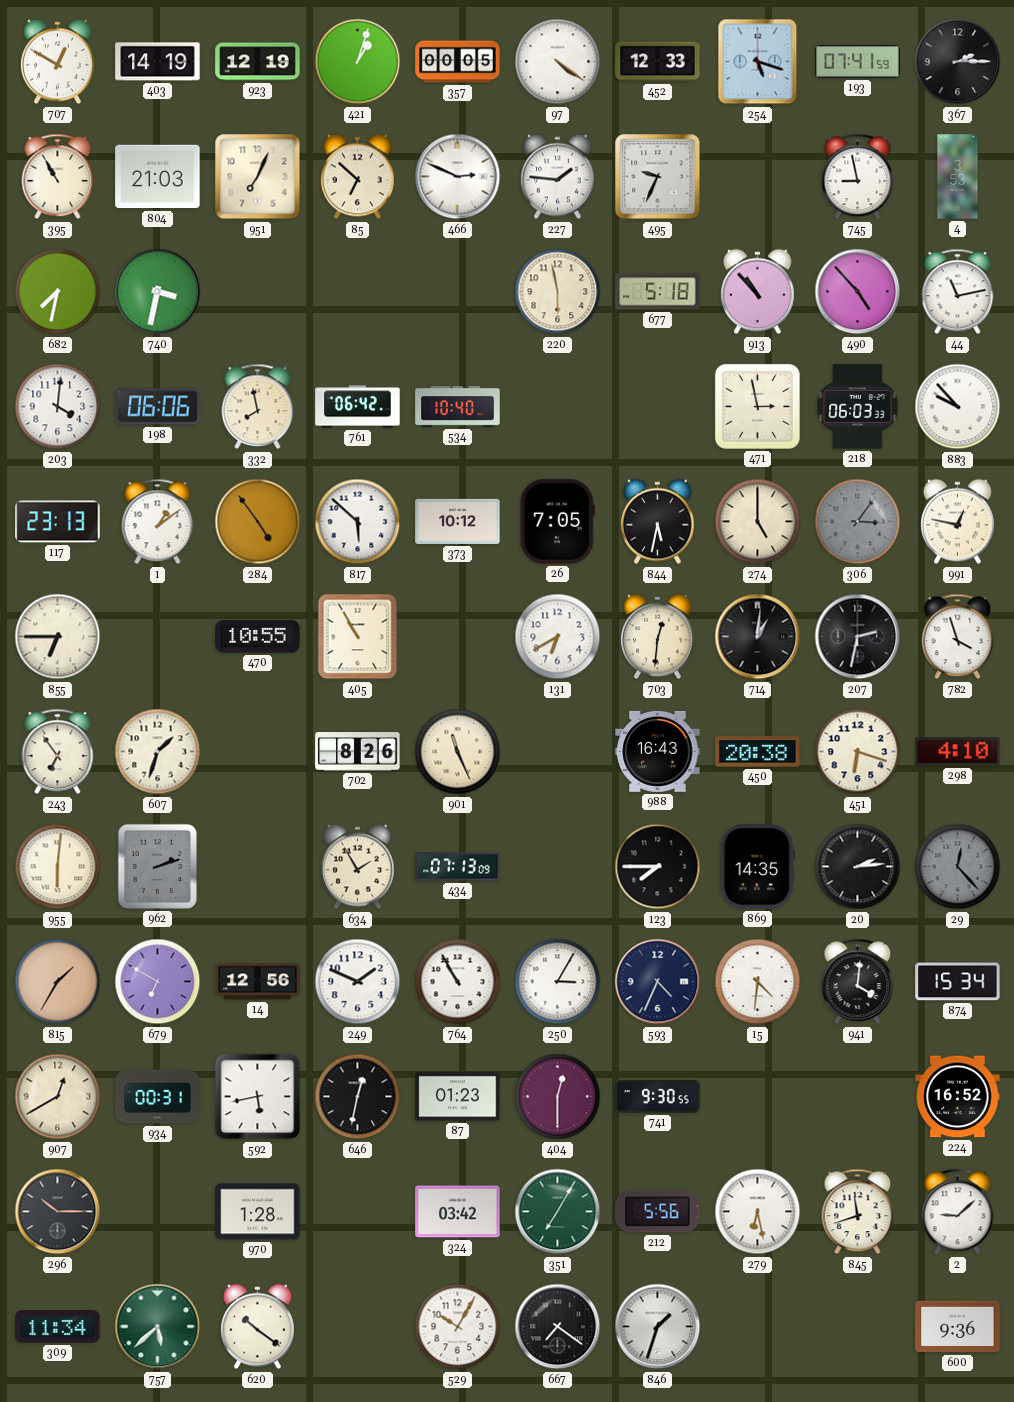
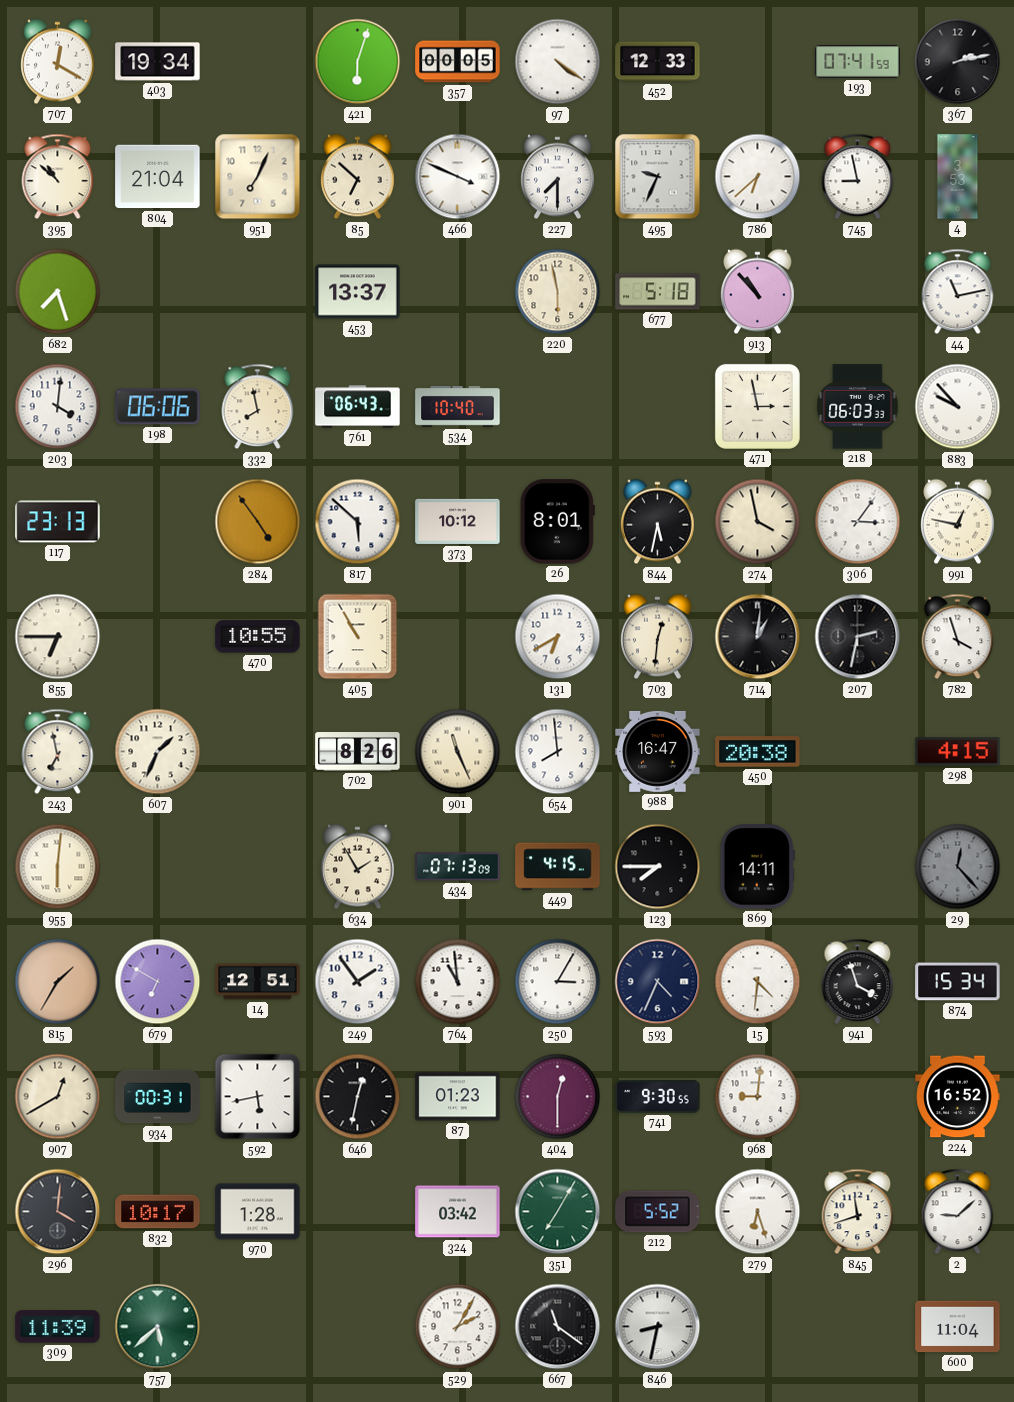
707: 12:50 -> 12:20 (58, 62)
403: 14:19 -> 19:34 (158, 62)
923: 12:19 -> none (258, 62)
421: 1:03 -> 6:03 (358, 62)
254: 5:18 -> none (758, 62)
367: 2:15 -> 2:13 (958, 62)
395: 10:55 -> 10:52 (58, 177)
804: 21:03 -> 21:04 (158, 177)
466: 2:49 -> 3:49 (458, 177)
227: 1:46 -> 7:30 (558, 177)
786: none -> 6:38 (758, 177)
682: 7:32 -> 7:27 (58, 292)
740: 3:32 -> none (158, 292)
453: none -> 13:37 (358, 292)
490: 4:53 -> none (858, 292)
761: 06:42 -> 06:43 (358, 407)
1: 1:09 -> none (158, 522)
26: 7:05 -> 8:01 (557, 522)
274: 5:00 -> 3:58 (758, 522)
306 dial: grey -> white (858, 522)
243: 6:54 -> 6:58 (58, 752)
607: 1:33 -> 1:34 (158, 752)
654: none -> 7:59 (558, 752)
988: 16:43 -> 16:47 (658, 751)
451: 6:18 -> none (858, 752)
298: 4:10 -> 4:15 (958, 752)
962: 2:12 -> none (157, 866)
449: none -> 4:15 (558, 867)
869: 14:35 -> 14:11 (757, 867)
20: 2:14 -> none (858, 867)
14: 12:56 -> 12:51 (258, 982)
249: 1:49 -> 1:54 (358, 982)
764: 10:55 -> 10:59 (458, 982)
941: 4:01 -> 3:57 (858, 982)
968: none -> 9:01 (758, 1097)
296: 10:15 -> 4:01 (58, 1212)
832: none -> 10:17 (158, 1212)
212: 5:56 -> 5:52 (658, 1212)
279: 6:28 -> 6:27 (758, 1212)
309: 11:34 -> 11:39 (58, 1327)
620: 10:21 -> none (258, 1327)
529: 10:05 -> 2:05 (458, 1327)
667: 7:21 -> 11:21 (558, 1327)
846: 1:33 -> 8:32 (658, 1327)
600: 9:36 -> 11:04 (958, 1327)
